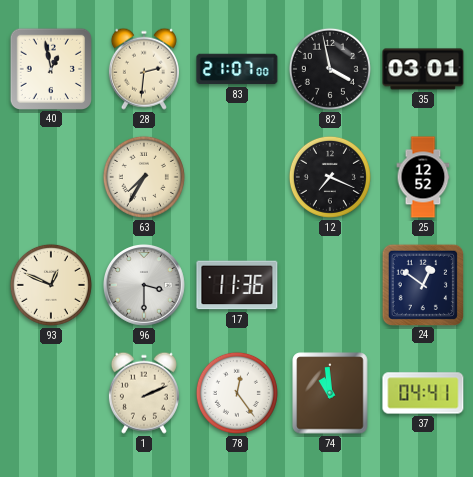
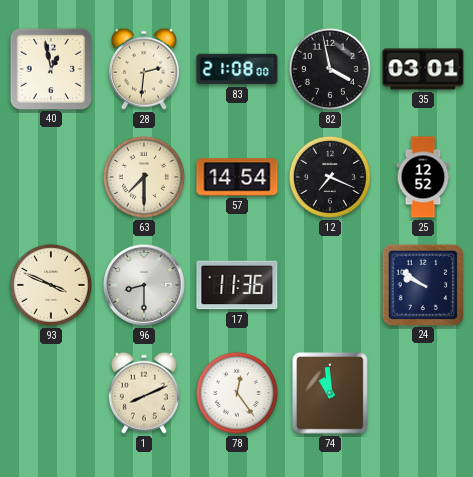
83: 21:07 -> 21:08 (237, 69)
63: 7:35 -> 7:30 (144, 177)
57: none -> 14:54 (237, 177)
93: 12:49 -> 3:49 (51, 285)
96: 3:30 -> 8:30 (145, 286)
24: 12:51 -> 9:51 (422, 284)
1: 2:11 -> 8:11 (144, 393)
37: 04:41 -> none (423, 393)
